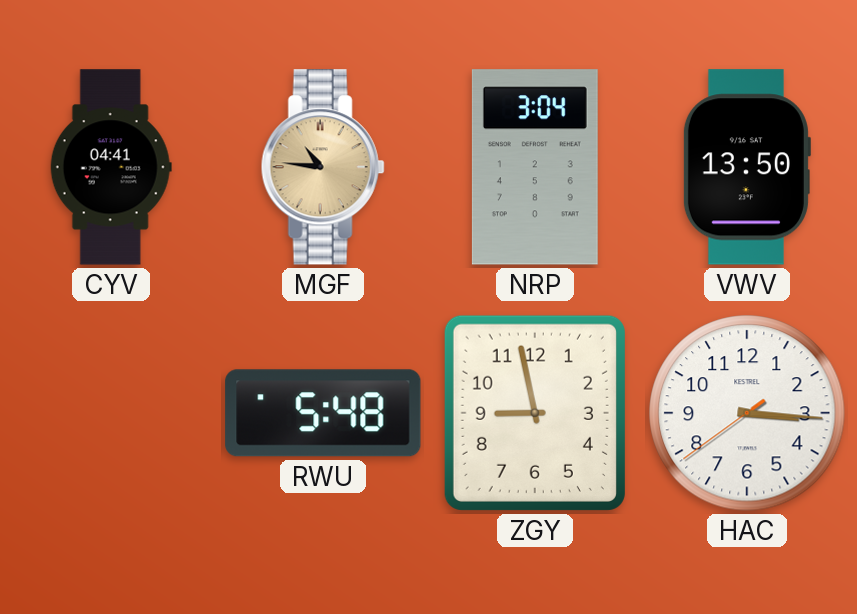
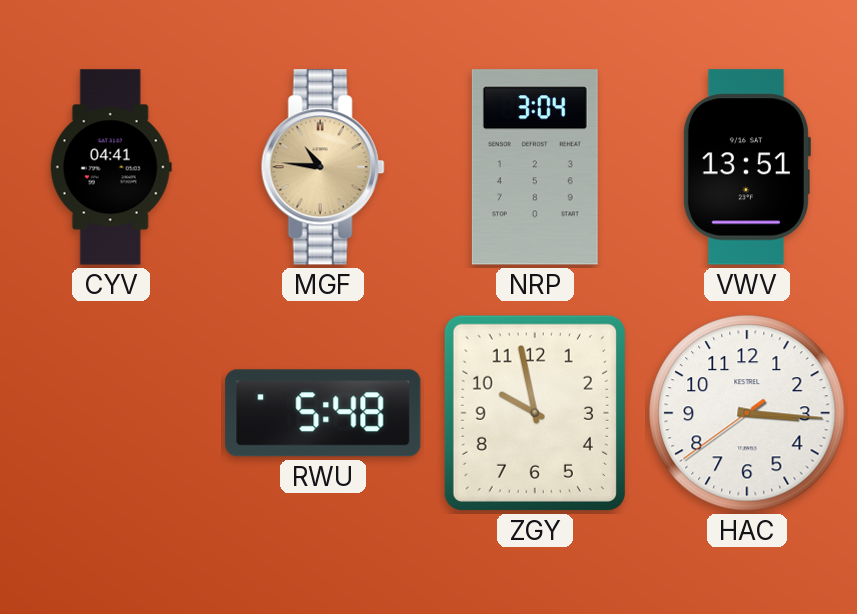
VWV: 13:50 -> 13:51 (746, 167)
ZGY: 8:58 -> 9:58 (535, 413)
